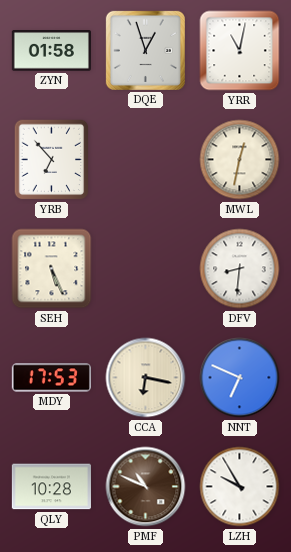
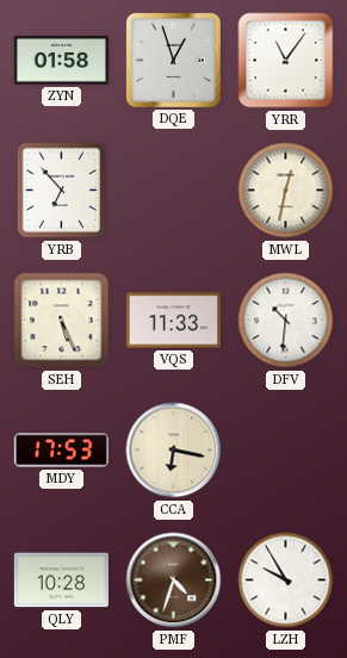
YRR: 11:02 -> 11:06 (286, 61)
VQS: none -> 11:33 (173, 321)
DFV: 8:31 -> 10:31 (286, 321)
NNT: 6:49 -> none (240, 378)
PMF: 10:49 -> 4:33 (174, 581)
